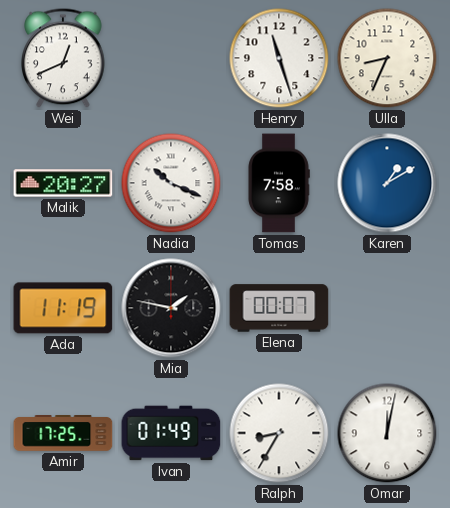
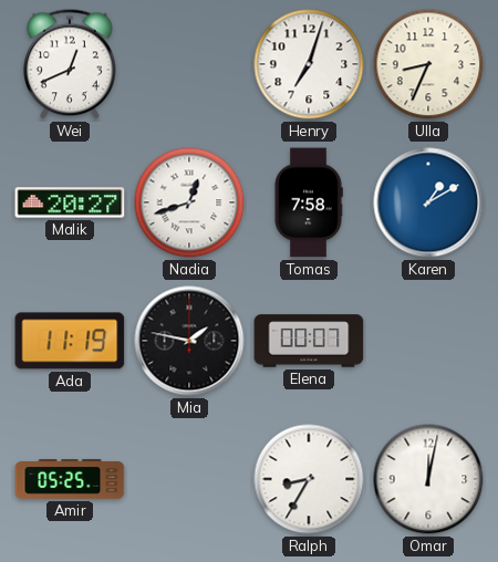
Henry: 11:27 -> 7:03 (309, 64)
Nadia: 10:19 -> 12:42 (189, 202)
Amir: 17:25 -> 05:25 (70, 479)
Ivan: 01:49 -> none (171, 433)
